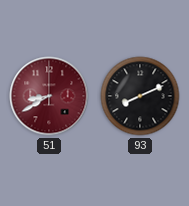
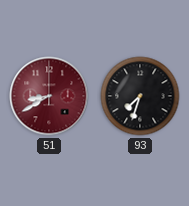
93: 8:11 -> 7:33 (140, 96)
